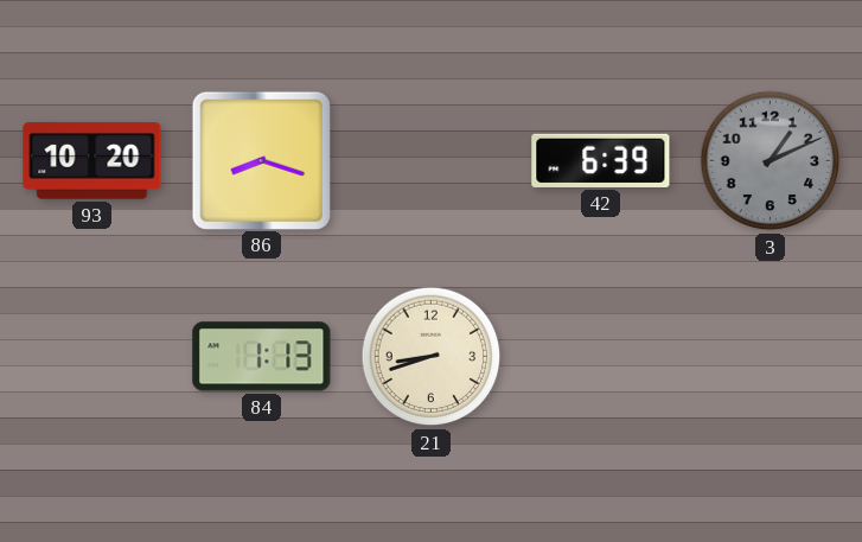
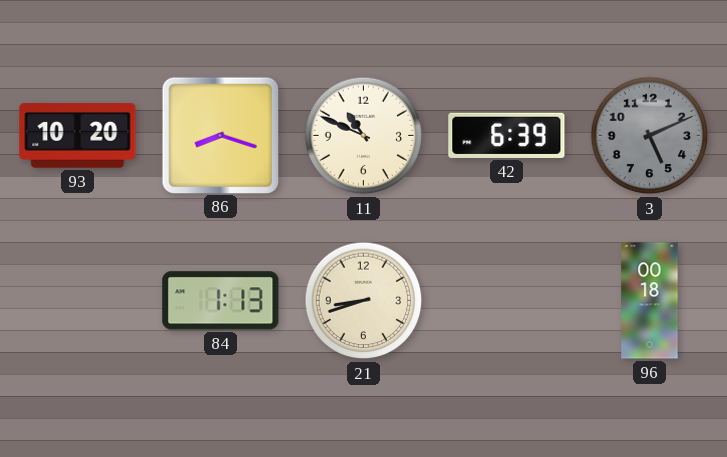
11: none -> 10:49 (364, 136)
3: 1:11 -> 5:11 (650, 136)
96: none -> 00:18 (650, 301)
